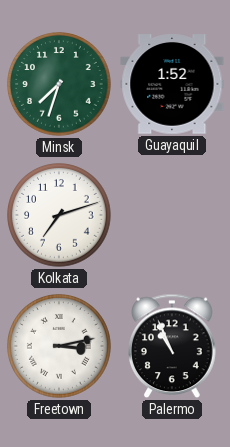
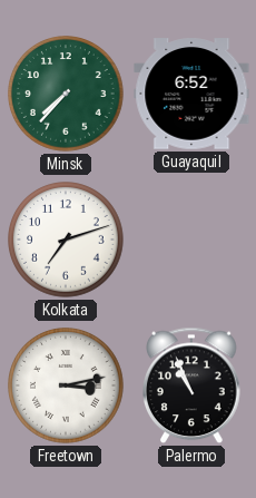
Minsk: 7:33 -> 7:37 (67, 95)
Guayaquil: 1:52 -> 6:52 (191, 94)
